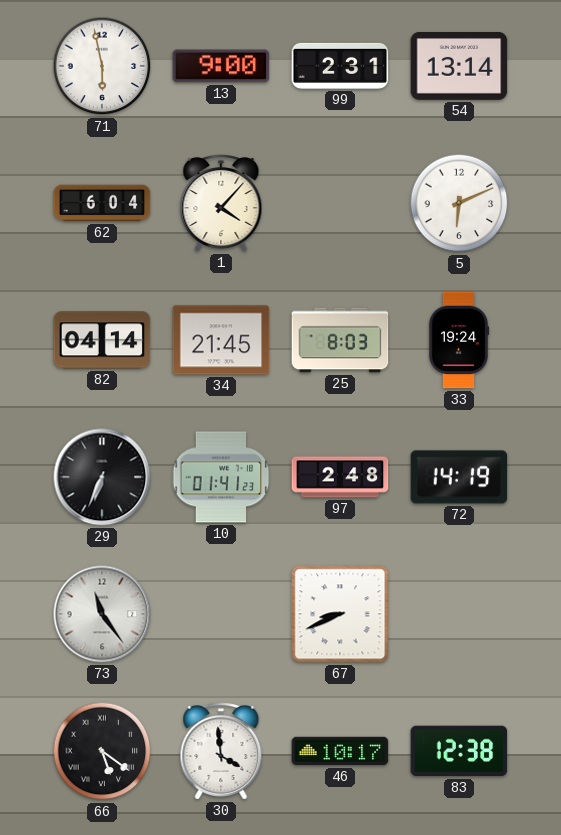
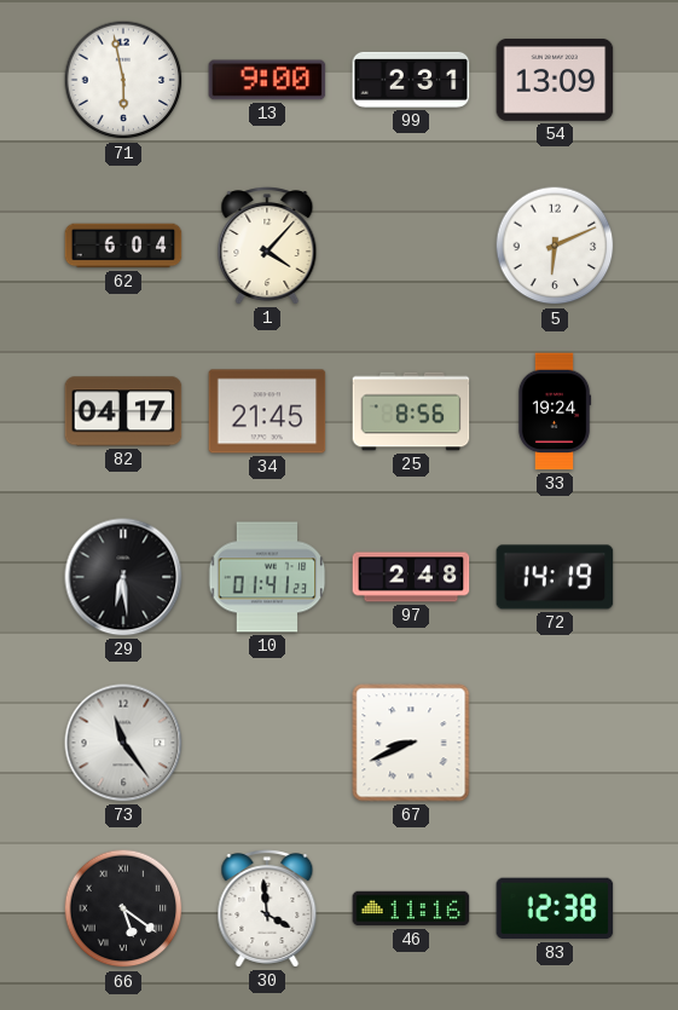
54: 13:14 -> 13:09 (555, 80)
82: 04:14 -> 04:17 (123, 411)
25: 8:03 -> 8:56 (411, 411)
29: 6:34 -> 6:29 (123, 577)
46: 10:17 -> 11:16 (411, 908)
